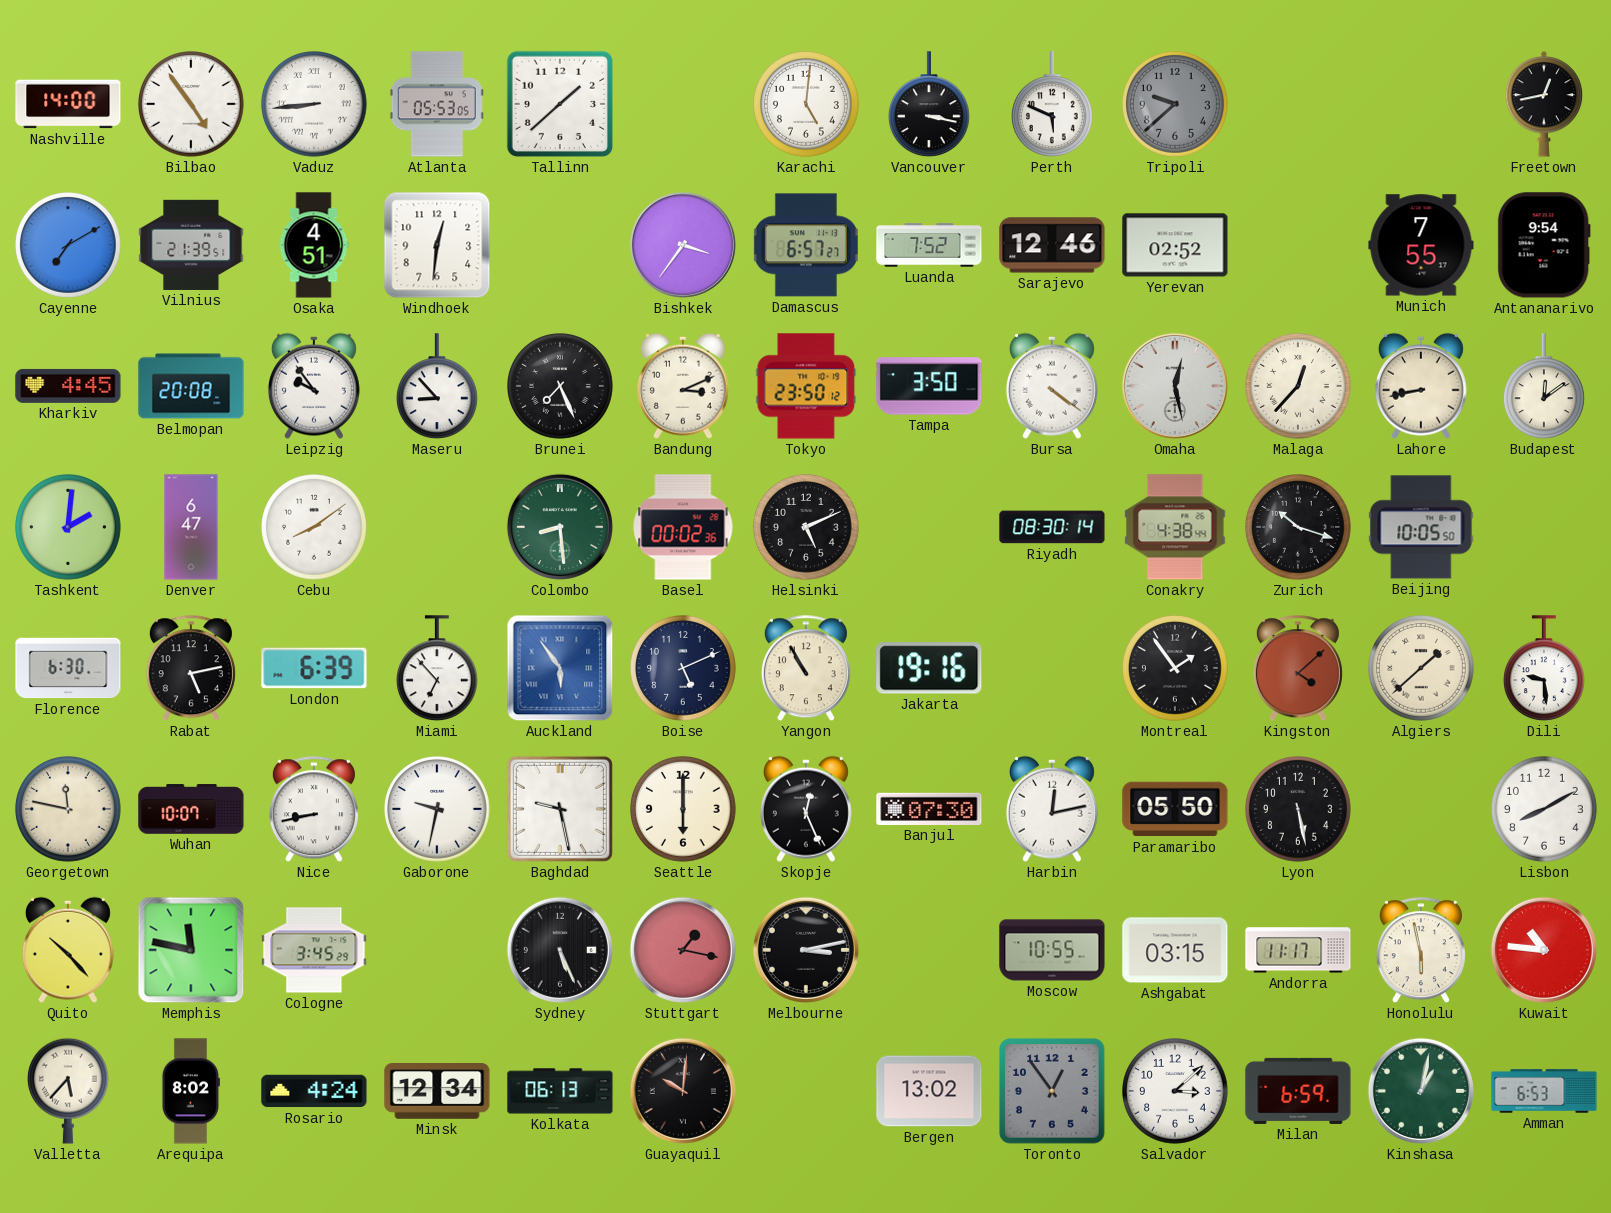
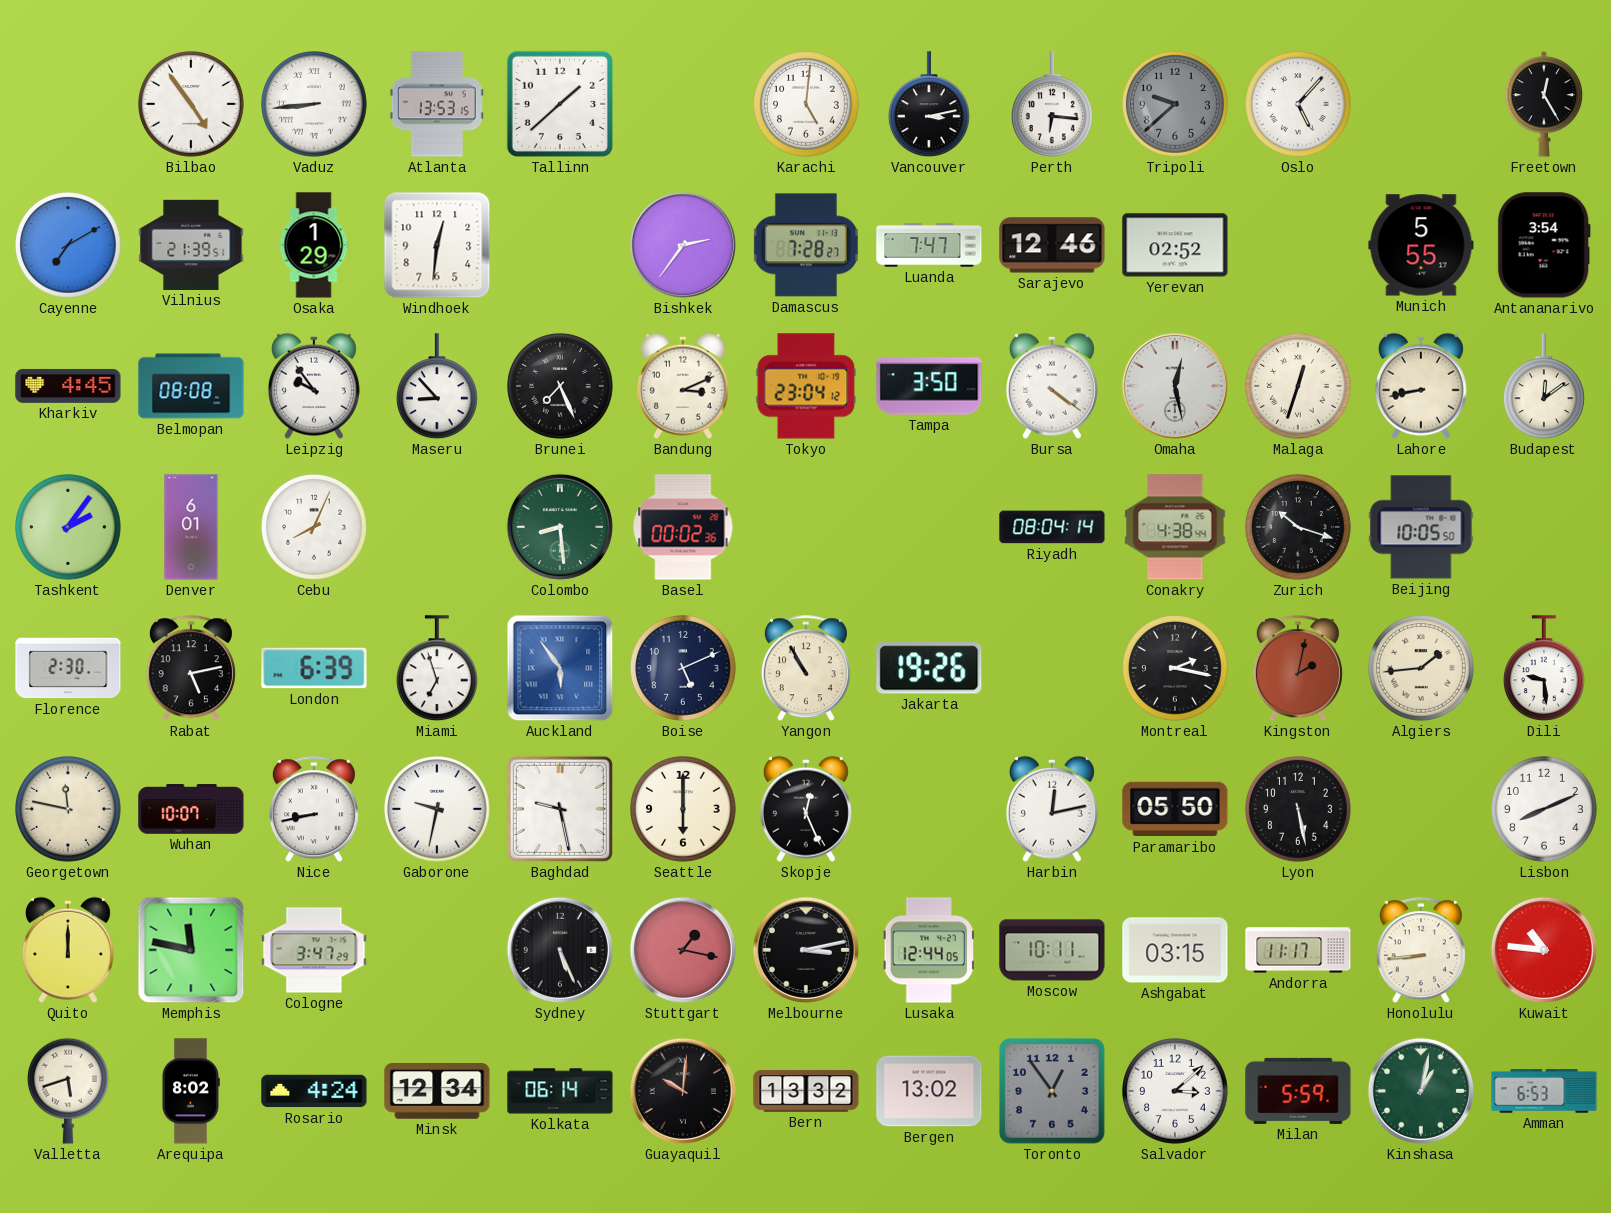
Nashville: 14:00 -> none (68, 104)
Atlanta: 05:53 -> 13:53 (437, 104)
Vancouver: 3:17 -> 3:13 (929, 105)
Perth: 5:49 -> 6:16 (1052, 105)
Oslo: none -> 5:07 (1299, 105)
Freetown: 12:43 -> 12:25 (1544, 104)
Osaka: 4:51 -> 1:29 (314, 245)
Bishkek: 3:36 -> 2:36 (683, 245)
Damascus: 6:57 -> 7:28 (806, 245)
Luanda: 7:52 -> 7:47 (929, 245)
Munich: 7:55 -> 5:55 (1421, 245)
Antananarivo: 9:54 -> 3:54 (1544, 245)
Belmopan: 20:08 -> 08:08 (191, 386)
Tokyo: 23:50 -> 23:04 (806, 386)
Malaga: 12:37 -> 12:33 (1299, 387)
Tashkent: 2:01 -> 2:06 (69, 528)
Denver: 6:47 -> 6:01 (191, 527)
Cebu: 8:09 -> 8:04 (315, 528)
Helsinki: 5:11 -> none (807, 528)
Riyadh: 08:30 -> 08:04 (1052, 527)
Florence: 6:30 -> 2:30 (68, 668)
Miami: 6:53 -> 6:57 (437, 669)
Jakarta: 19:16 -> 19:26 (929, 668)
Montreal: 1:54 -> 2:17 (1176, 669)
Kingston: 4:08 -> 2:02 (1298, 669)
Algiers: 1:38 -> 1:44 (1422, 669)
Banjul: 07:30 -> none (929, 809)
Lisbon: 8:10 -> 8:11 (1545, 810)
Quito: 10:23 -> 12:00 (68, 950)
Cologne: 3:45 -> 3:47 (314, 950)
Lusaka: none -> 12:44 (929, 950)
Moscow: 10:55 -> 10:11 (1052, 950)
Honolulu: 5:58 -> 8:44 (1421, 951)
Valletta: 5:37 -> 5:42 (68, 1091)
Kolkata: 06:13 -> 06:14 (560, 1091)
Bern: none -> 13:32 (806, 1091)
Milan: 6:59 -> 5:59 (1298, 1091)
